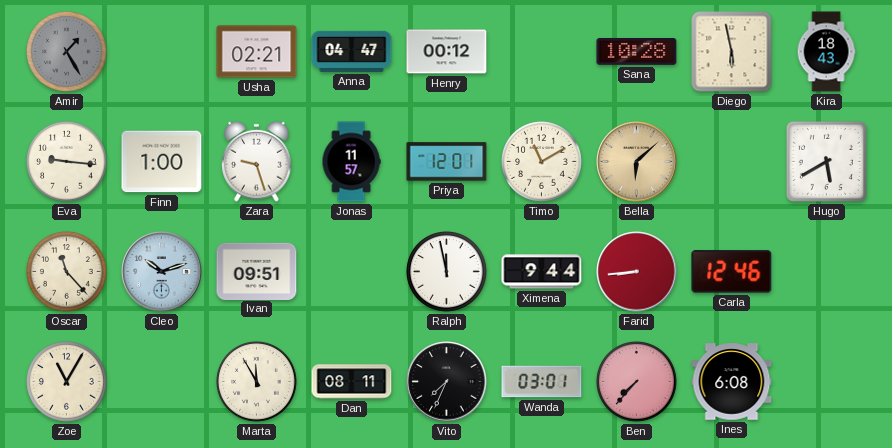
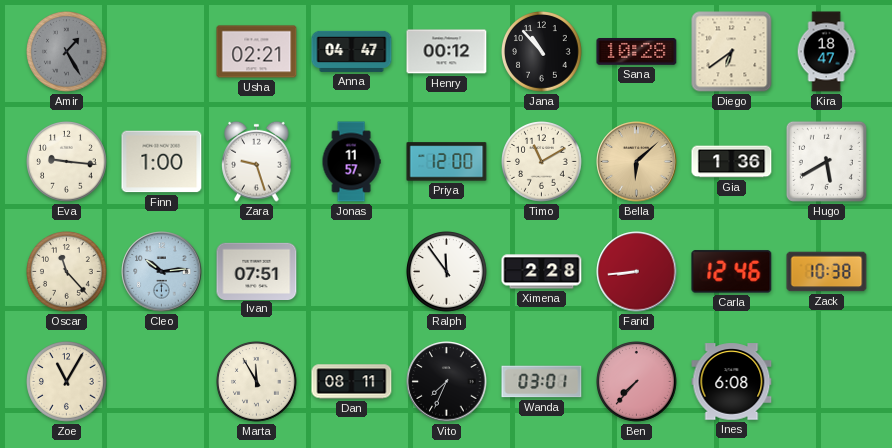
Jana: none -> 10:53 (542, 52)
Diego: 5:58 -> 6:39 (732, 52)
Kira: 18:43 -> 18:47 (826, 52)
Priya: 12:01 -> 12:00 (447, 162)
Gia: none -> 1:36 (732, 162)
Cleo: 10:12 -> 10:14 (162, 272)
Ivan: 09:51 -> 07:51 (257, 271)
Ralph: 11:58 -> 11:54 (447, 272)
Ximena: 9:44 -> 2:28 (542, 272)
Zack: none -> 10:38 (827, 272)
